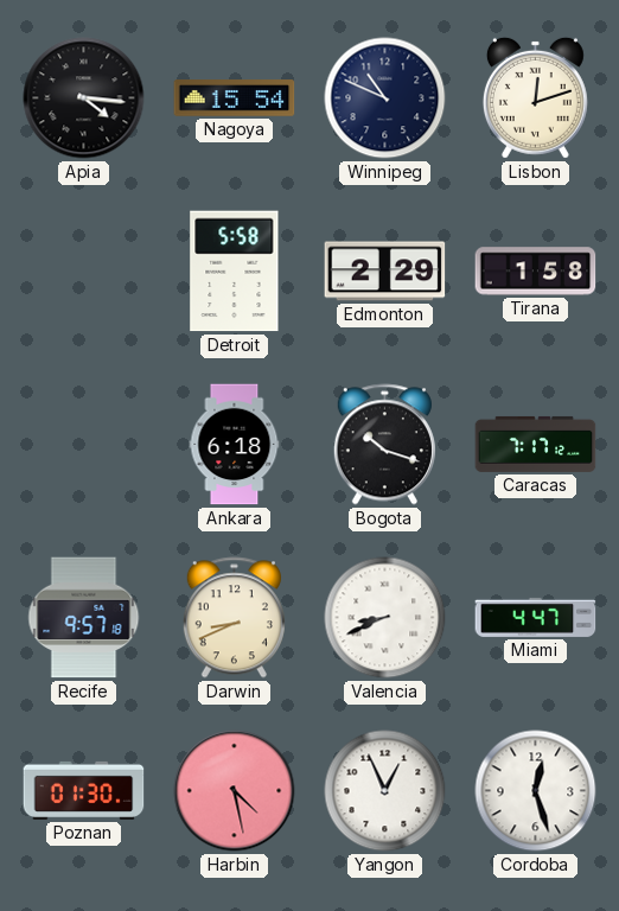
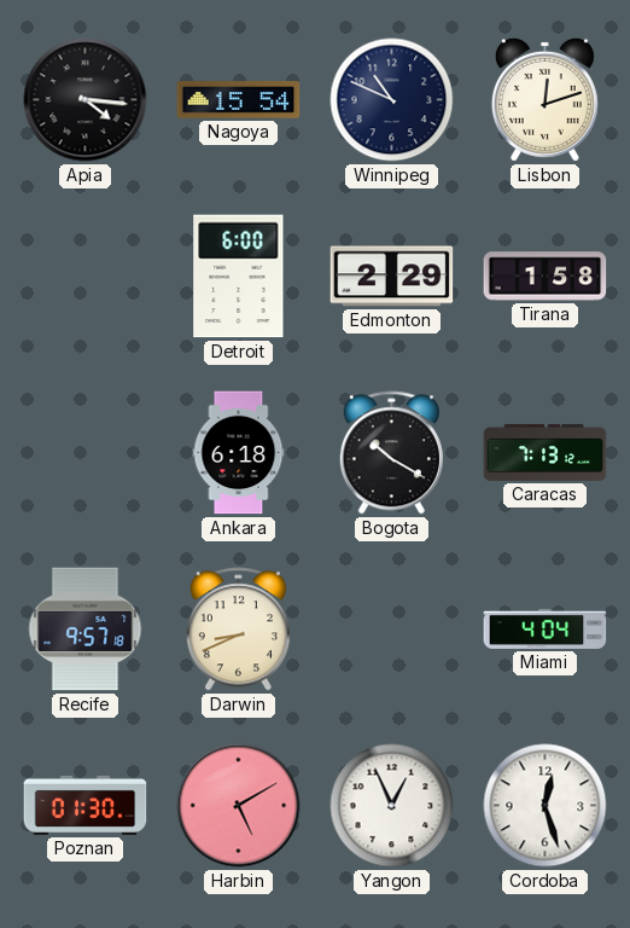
Detroit: 5:58 -> 6:00 (239, 277)
Bogota: 10:18 -> 10:20 (391, 453)
Caracas: 7:17 -> 7:13 (546, 452)
Valencia: 8:41 -> none (385, 618)
Miami: 4:47 -> 4:04 (546, 628)
Harbin: 4:28 -> 5:10 (239, 806)
